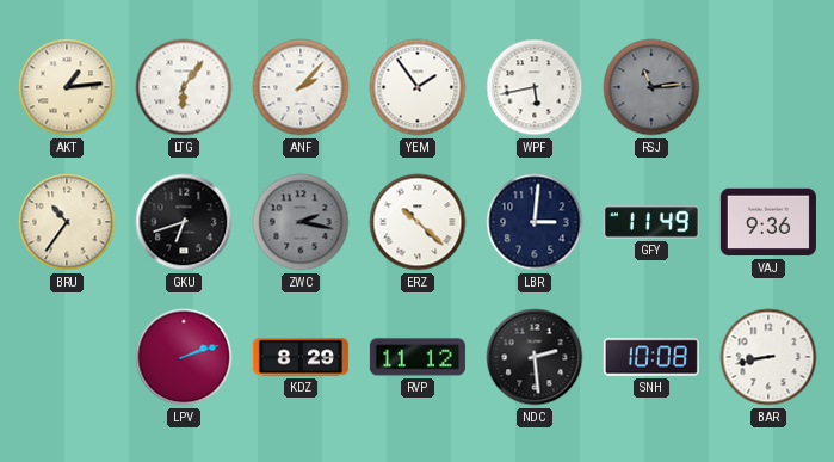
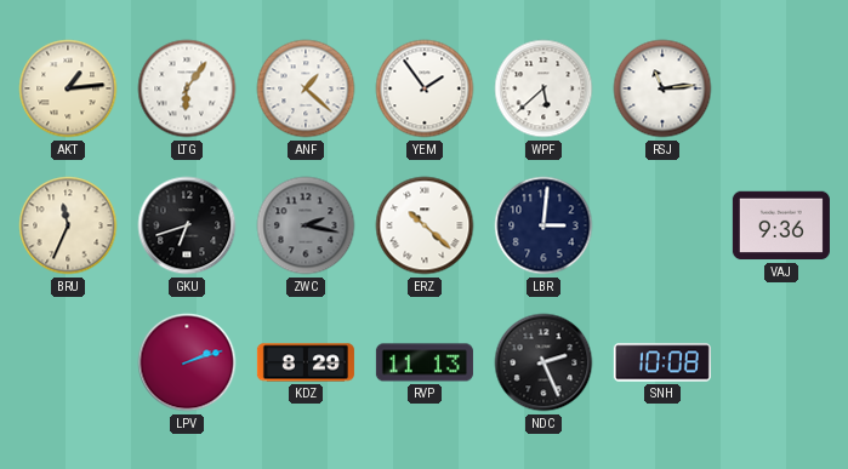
ANF: 2:07 -> 1:22 (306, 88)
WPF: 5:43 -> 5:38 (543, 88)
RSJ dial: grey -> white (662, 88)
BRU: 10:36 -> 11:34 (68, 225)
GFY: 11:49 -> none (651, 222)
RVP: 11:12 -> 11:13 (425, 362)
NDC: 2:29 -> 2:26 (543, 362)
BAR: 8:43 -> none (768, 357)
